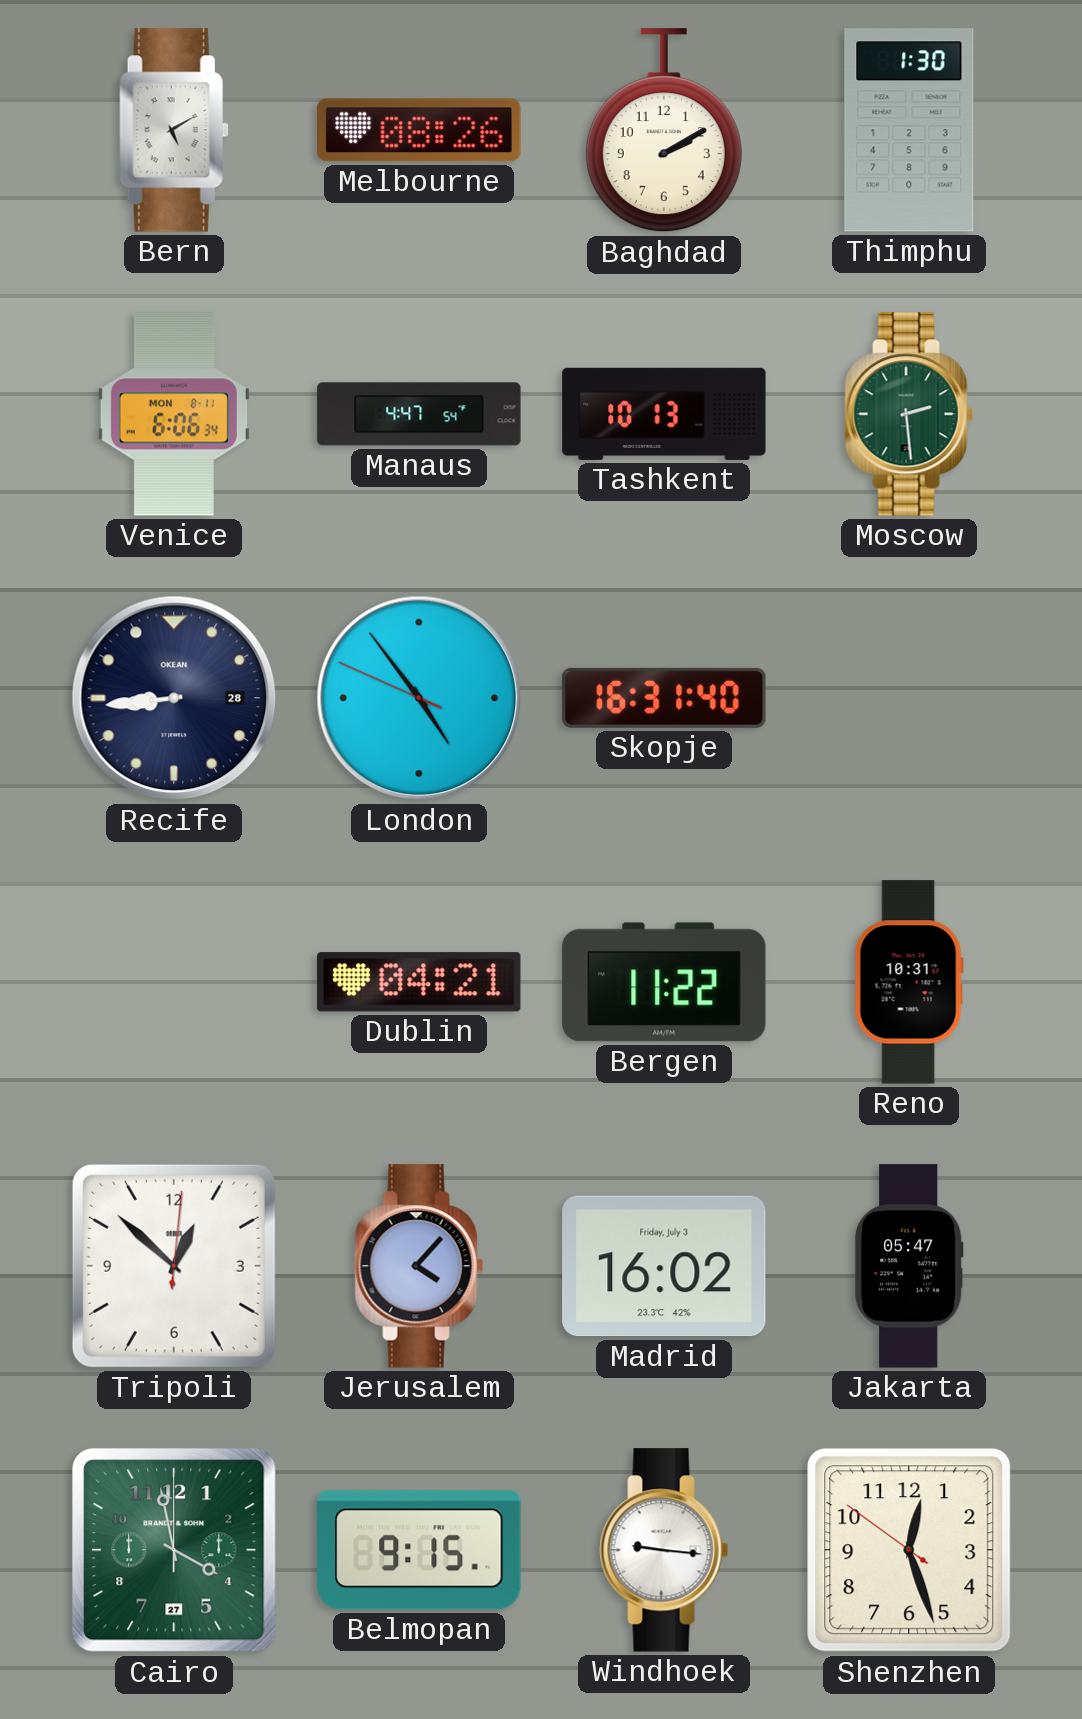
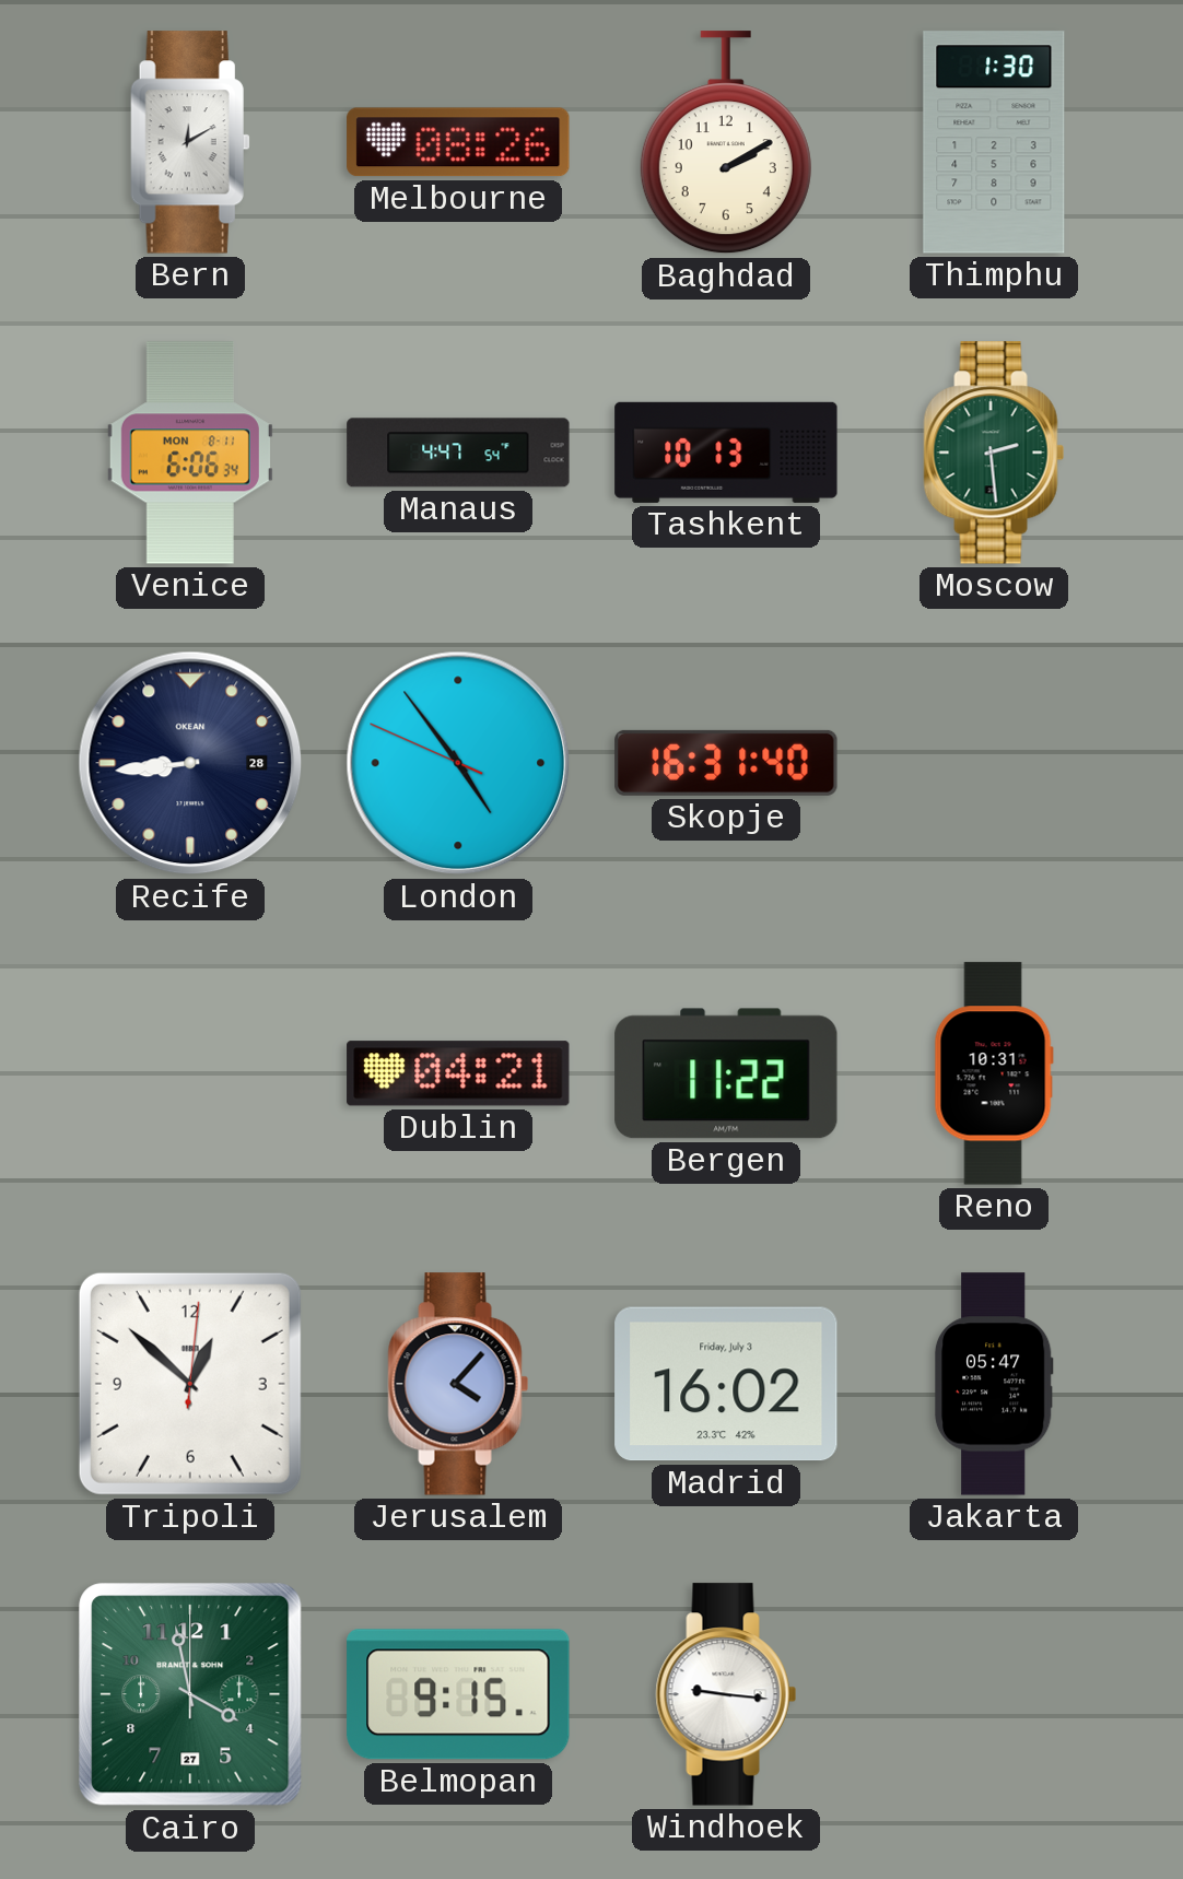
Bern: 5:10 -> 12:10 (190, 142)
Shenzhen: 12:26 -> none (909, 1550)
